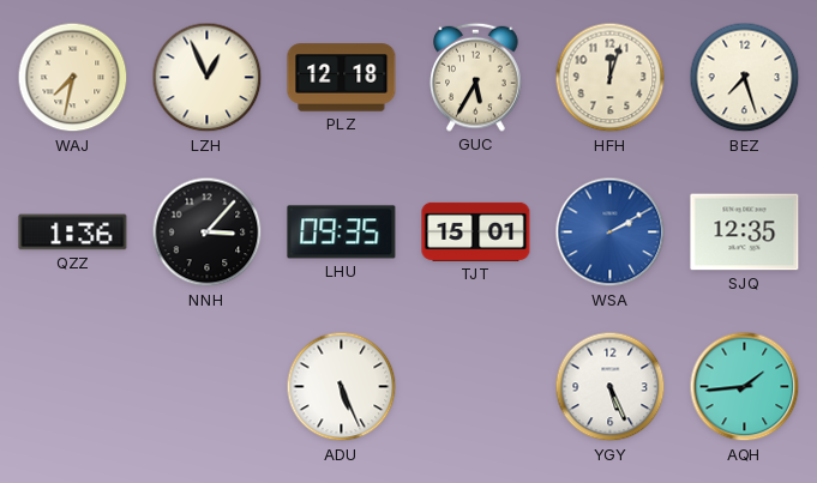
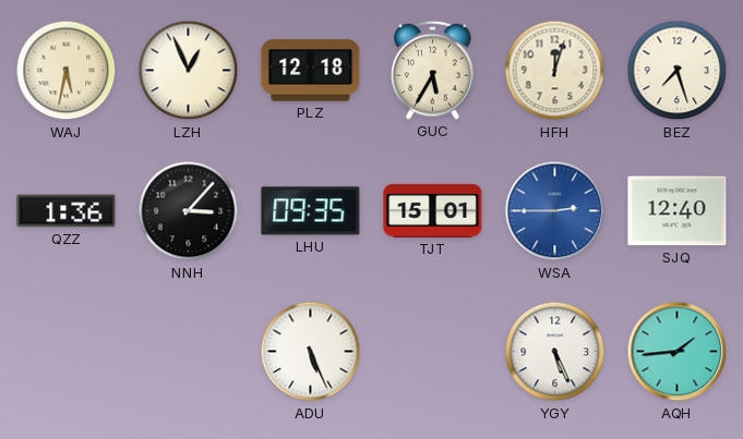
WAJ: 7:32 -> 5:32 (67, 71)
WSA: 2:10 -> 2:45 (555, 211)
SJQ: 12:35 -> 12:40 (678, 211)
